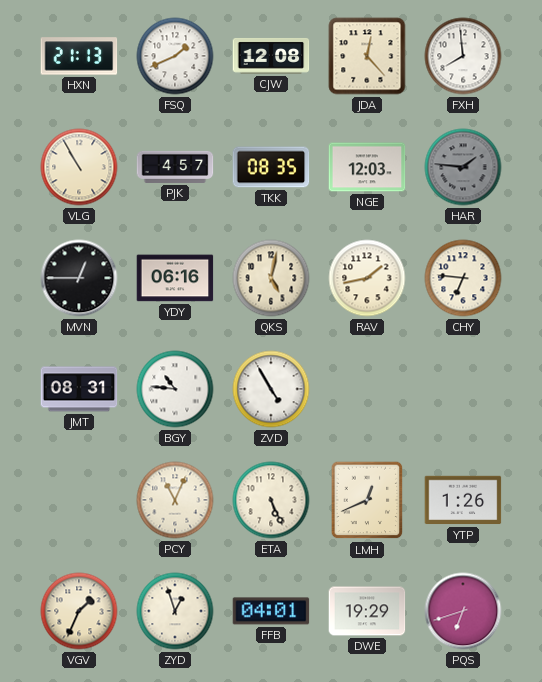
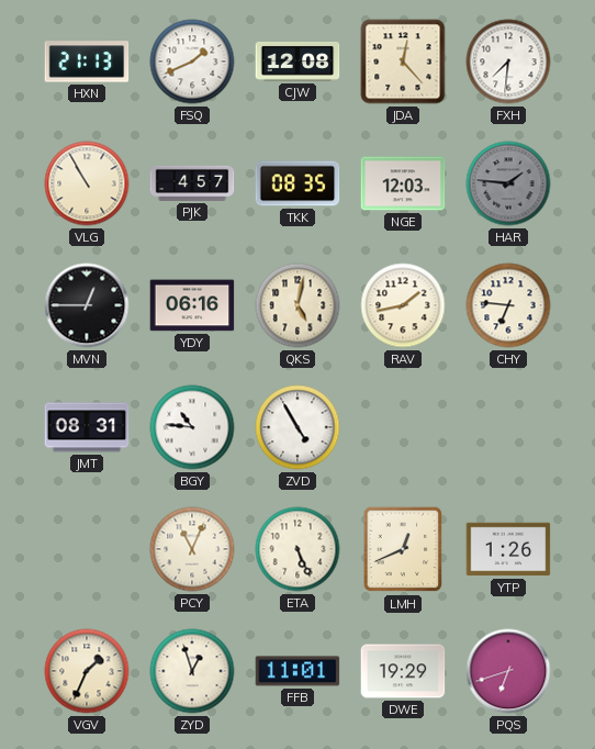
FXH: 7:59 -> 7:31 (508, 62)
FFB: 04:01 -> 11:01 (297, 671)
